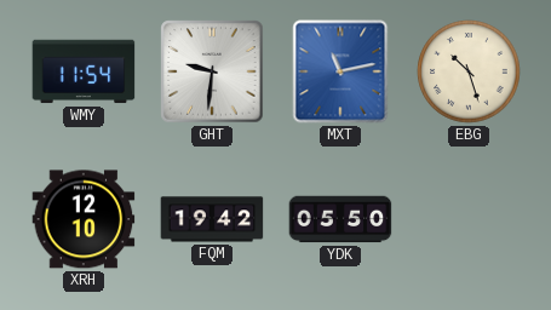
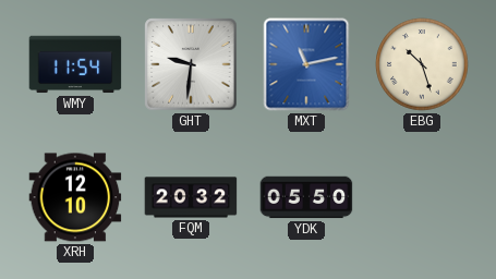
FQM: 19:42 -> 20:32 (191, 197)
